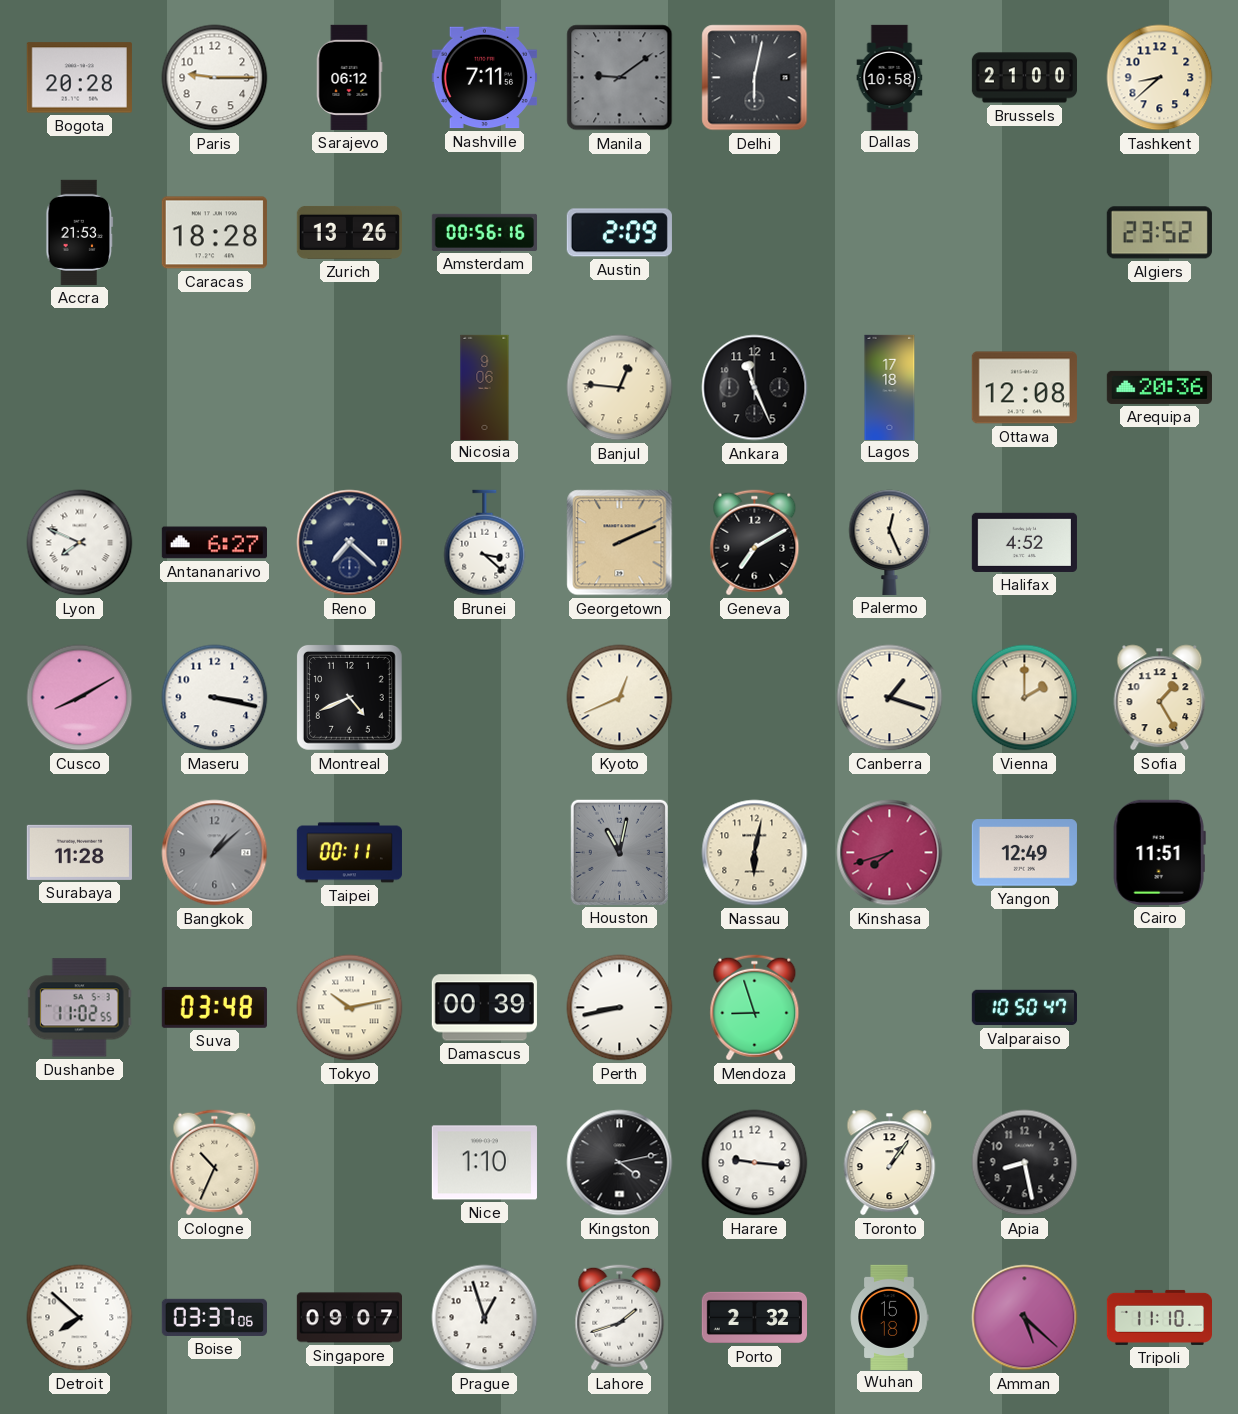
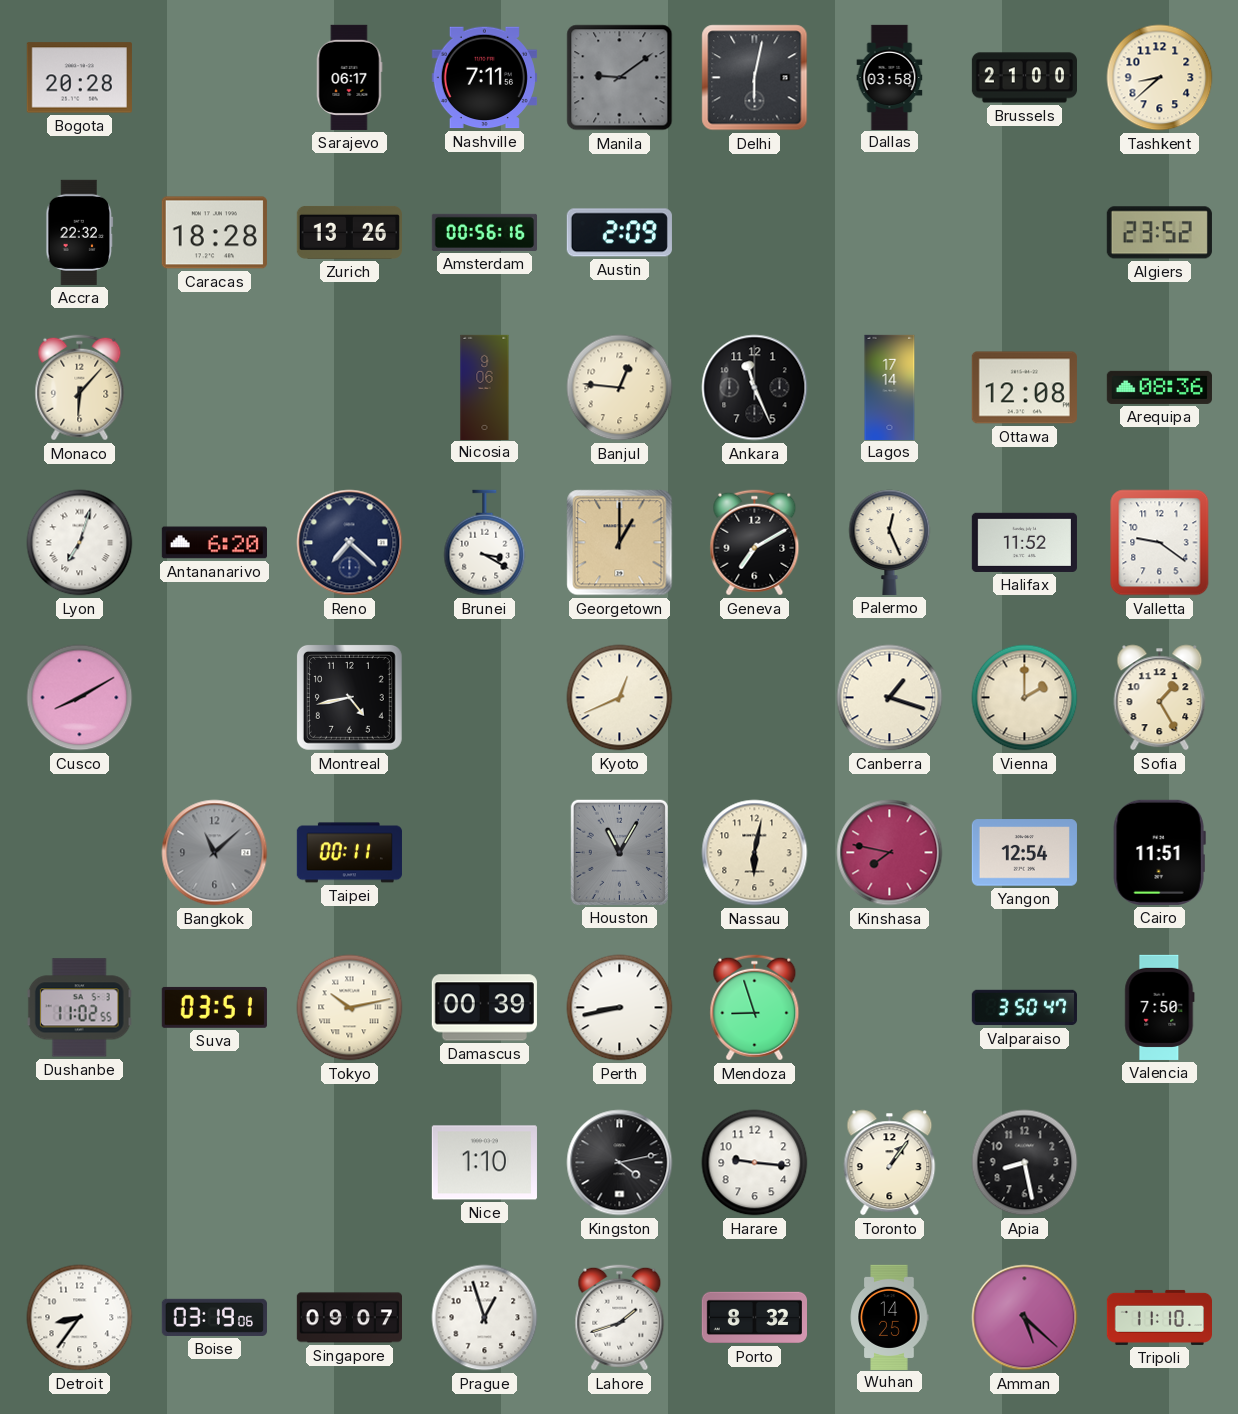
Paris: 9:15 -> none (215, 78)
Sarajevo: 06:12 -> 06:17 (349, 77)
Dallas: 10:58 -> 03:58 (890, 77)
Accra: 21:53 -> 22:32 (80, 232)
Monaco: none -> 6:07 (80, 388)
Lagos: 17:18 -> 17:14 (890, 387)
Arequipa: 20:36 -> 08:36 (1159, 387)
Lyon: 7:49 -> 7:03 (80, 543)
Antananarivo: 6:27 -> 6:20 (214, 543)
Brunei: 3:22 -> 3:20 (485, 543)
Georgetown: 2:11 -> 1:00 (620, 543)
Halifax: 4:52 -> 11:52 (1024, 542)
Valletta: none -> 9:21 (1160, 543)
Maseru: 3:17 -> none (215, 698)
Montreal: 4:41 -> 4:43 (349, 697)
Surabaya: 11:28 -> none (79, 852)
Bangkok: 1:08 -> 11:08 (215, 853)
Houston: 11:02 -> 11:05 (619, 852)
Kinshasa: 7:42 -> 7:47 (890, 853)
Yangon: 12:49 -> 12:54 (1024, 853)
Suva: 03:48 -> 03:51 (214, 1007)
Valparaiso: 10:50 -> 3:50 (1024, 1008)
Valencia: none -> 7:50 (1160, 1007)
Cologne: 10:34 -> none (215, 1163)
Detroit: 7:52 -> 8:36 (80, 1318)
Boise: 03:37 -> 03:19 (214, 1317)
Porto: 2:32 -> 8:32 (754, 1318)
Wuhan: 15:18 -> 14:25 (889, 1317)
